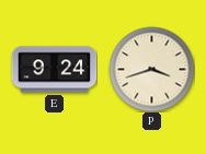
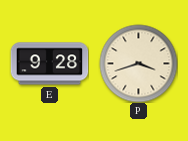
E: 9:24 -> 9:28 (49, 64)
